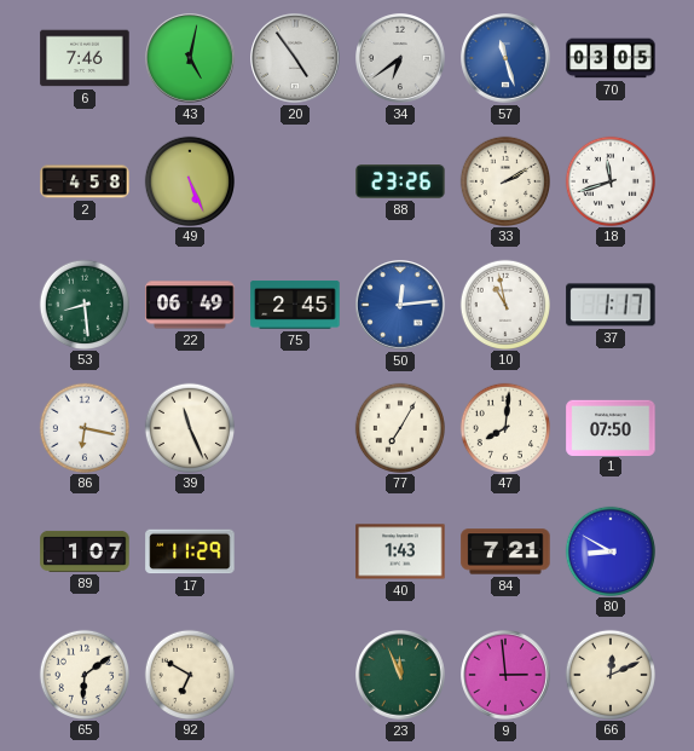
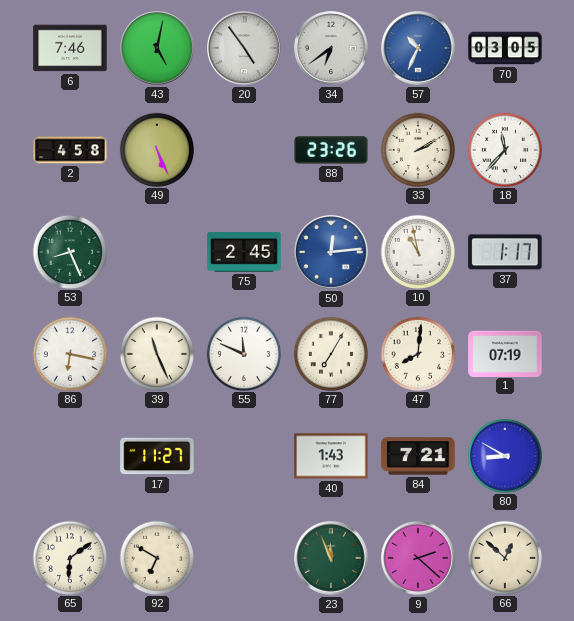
57: 11:27 -> 10:34 (419, 49)
18: 11:42 -> 11:37 (504, 149)
53: 8:29 -> 8:26 (69, 251)
22: 06:49 -> none (190, 305)
55: none -> 11:49 (243, 353)
1: 07:50 -> 07:19 (505, 353)
89: 1:07 -> none (85, 551)
17: 11:29 -> 11:27 (157, 456)
9: 2:59 -> 2:22 (419, 559)
66: 12:11 -> 12:52 (504, 557)
